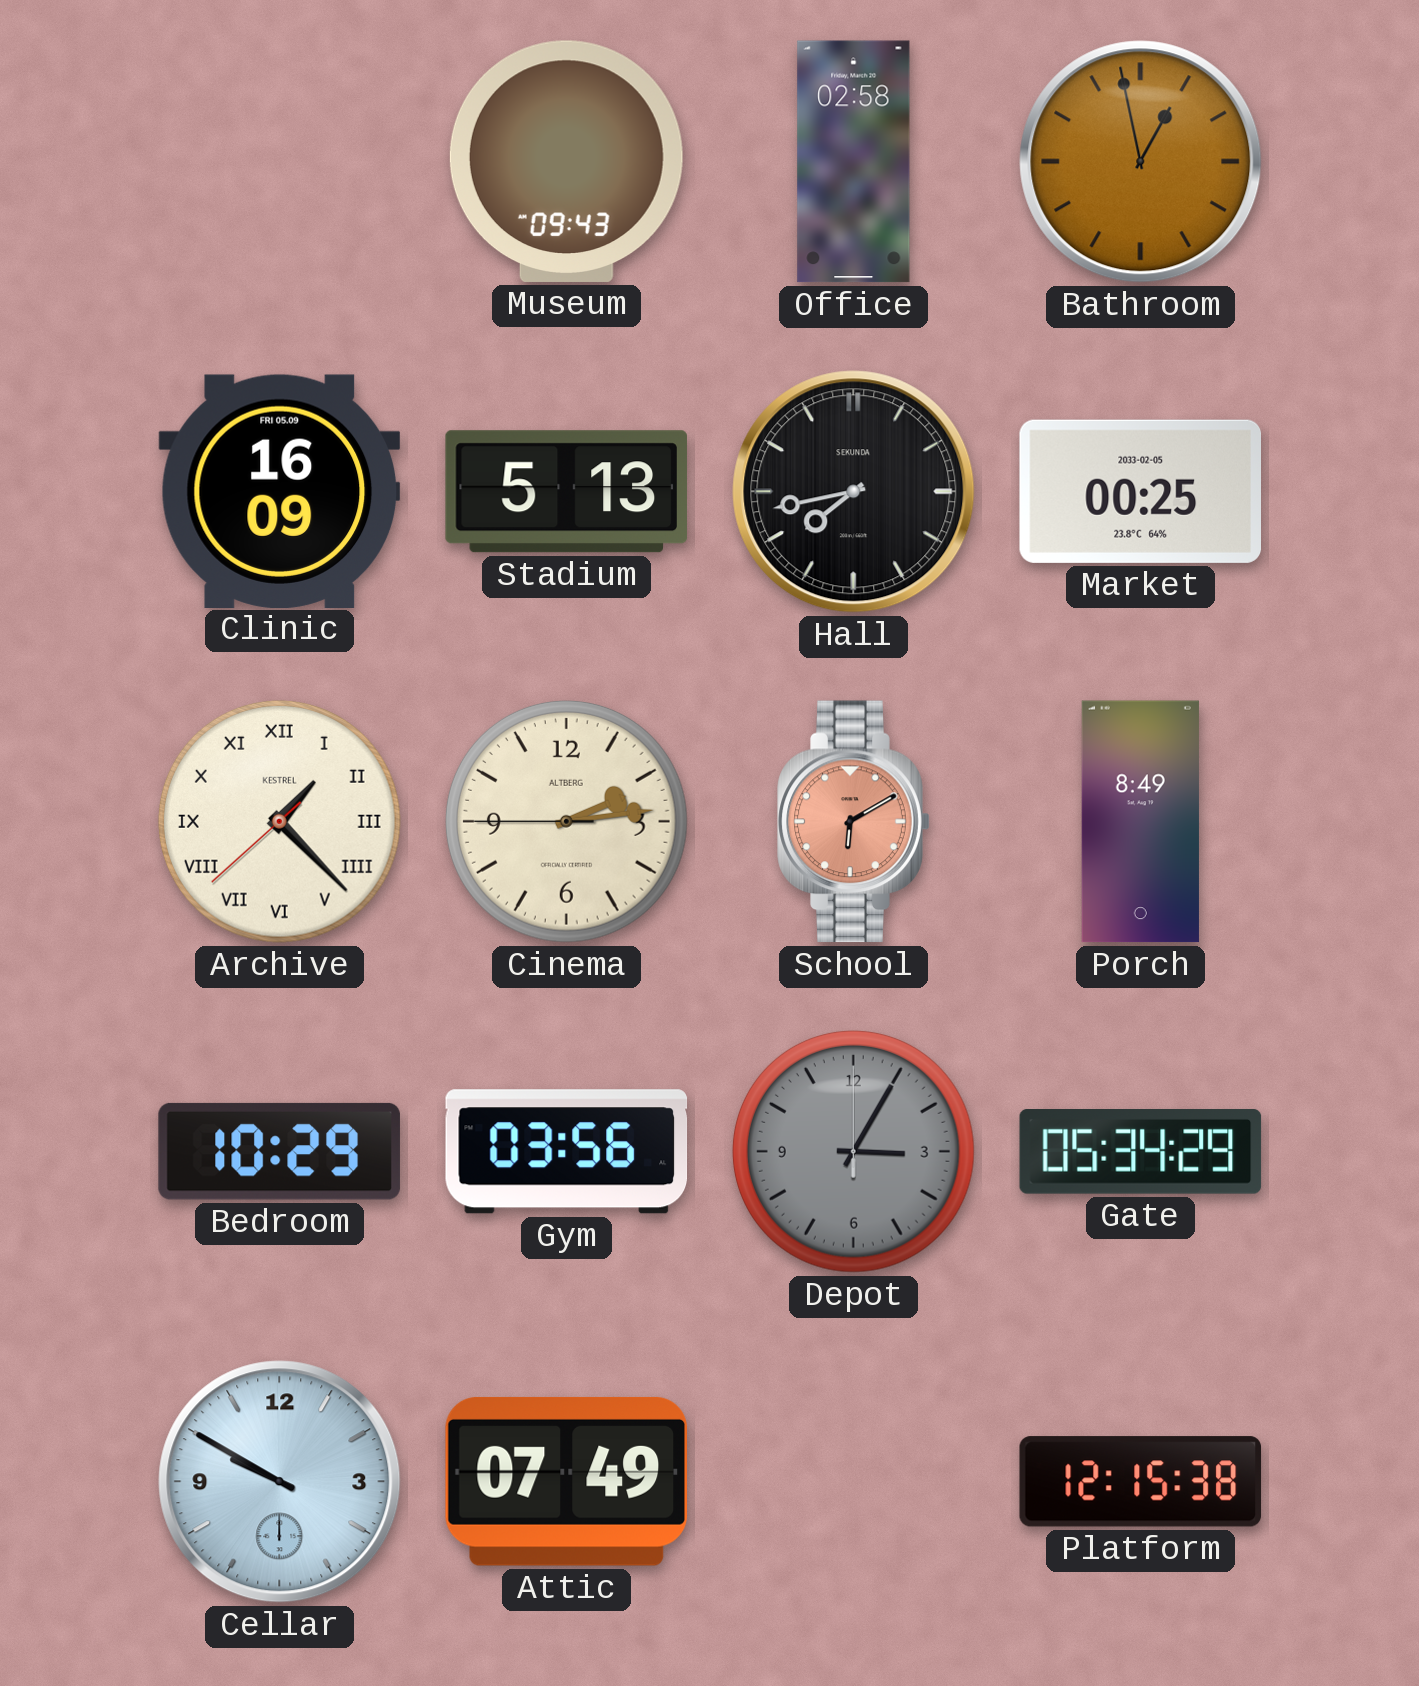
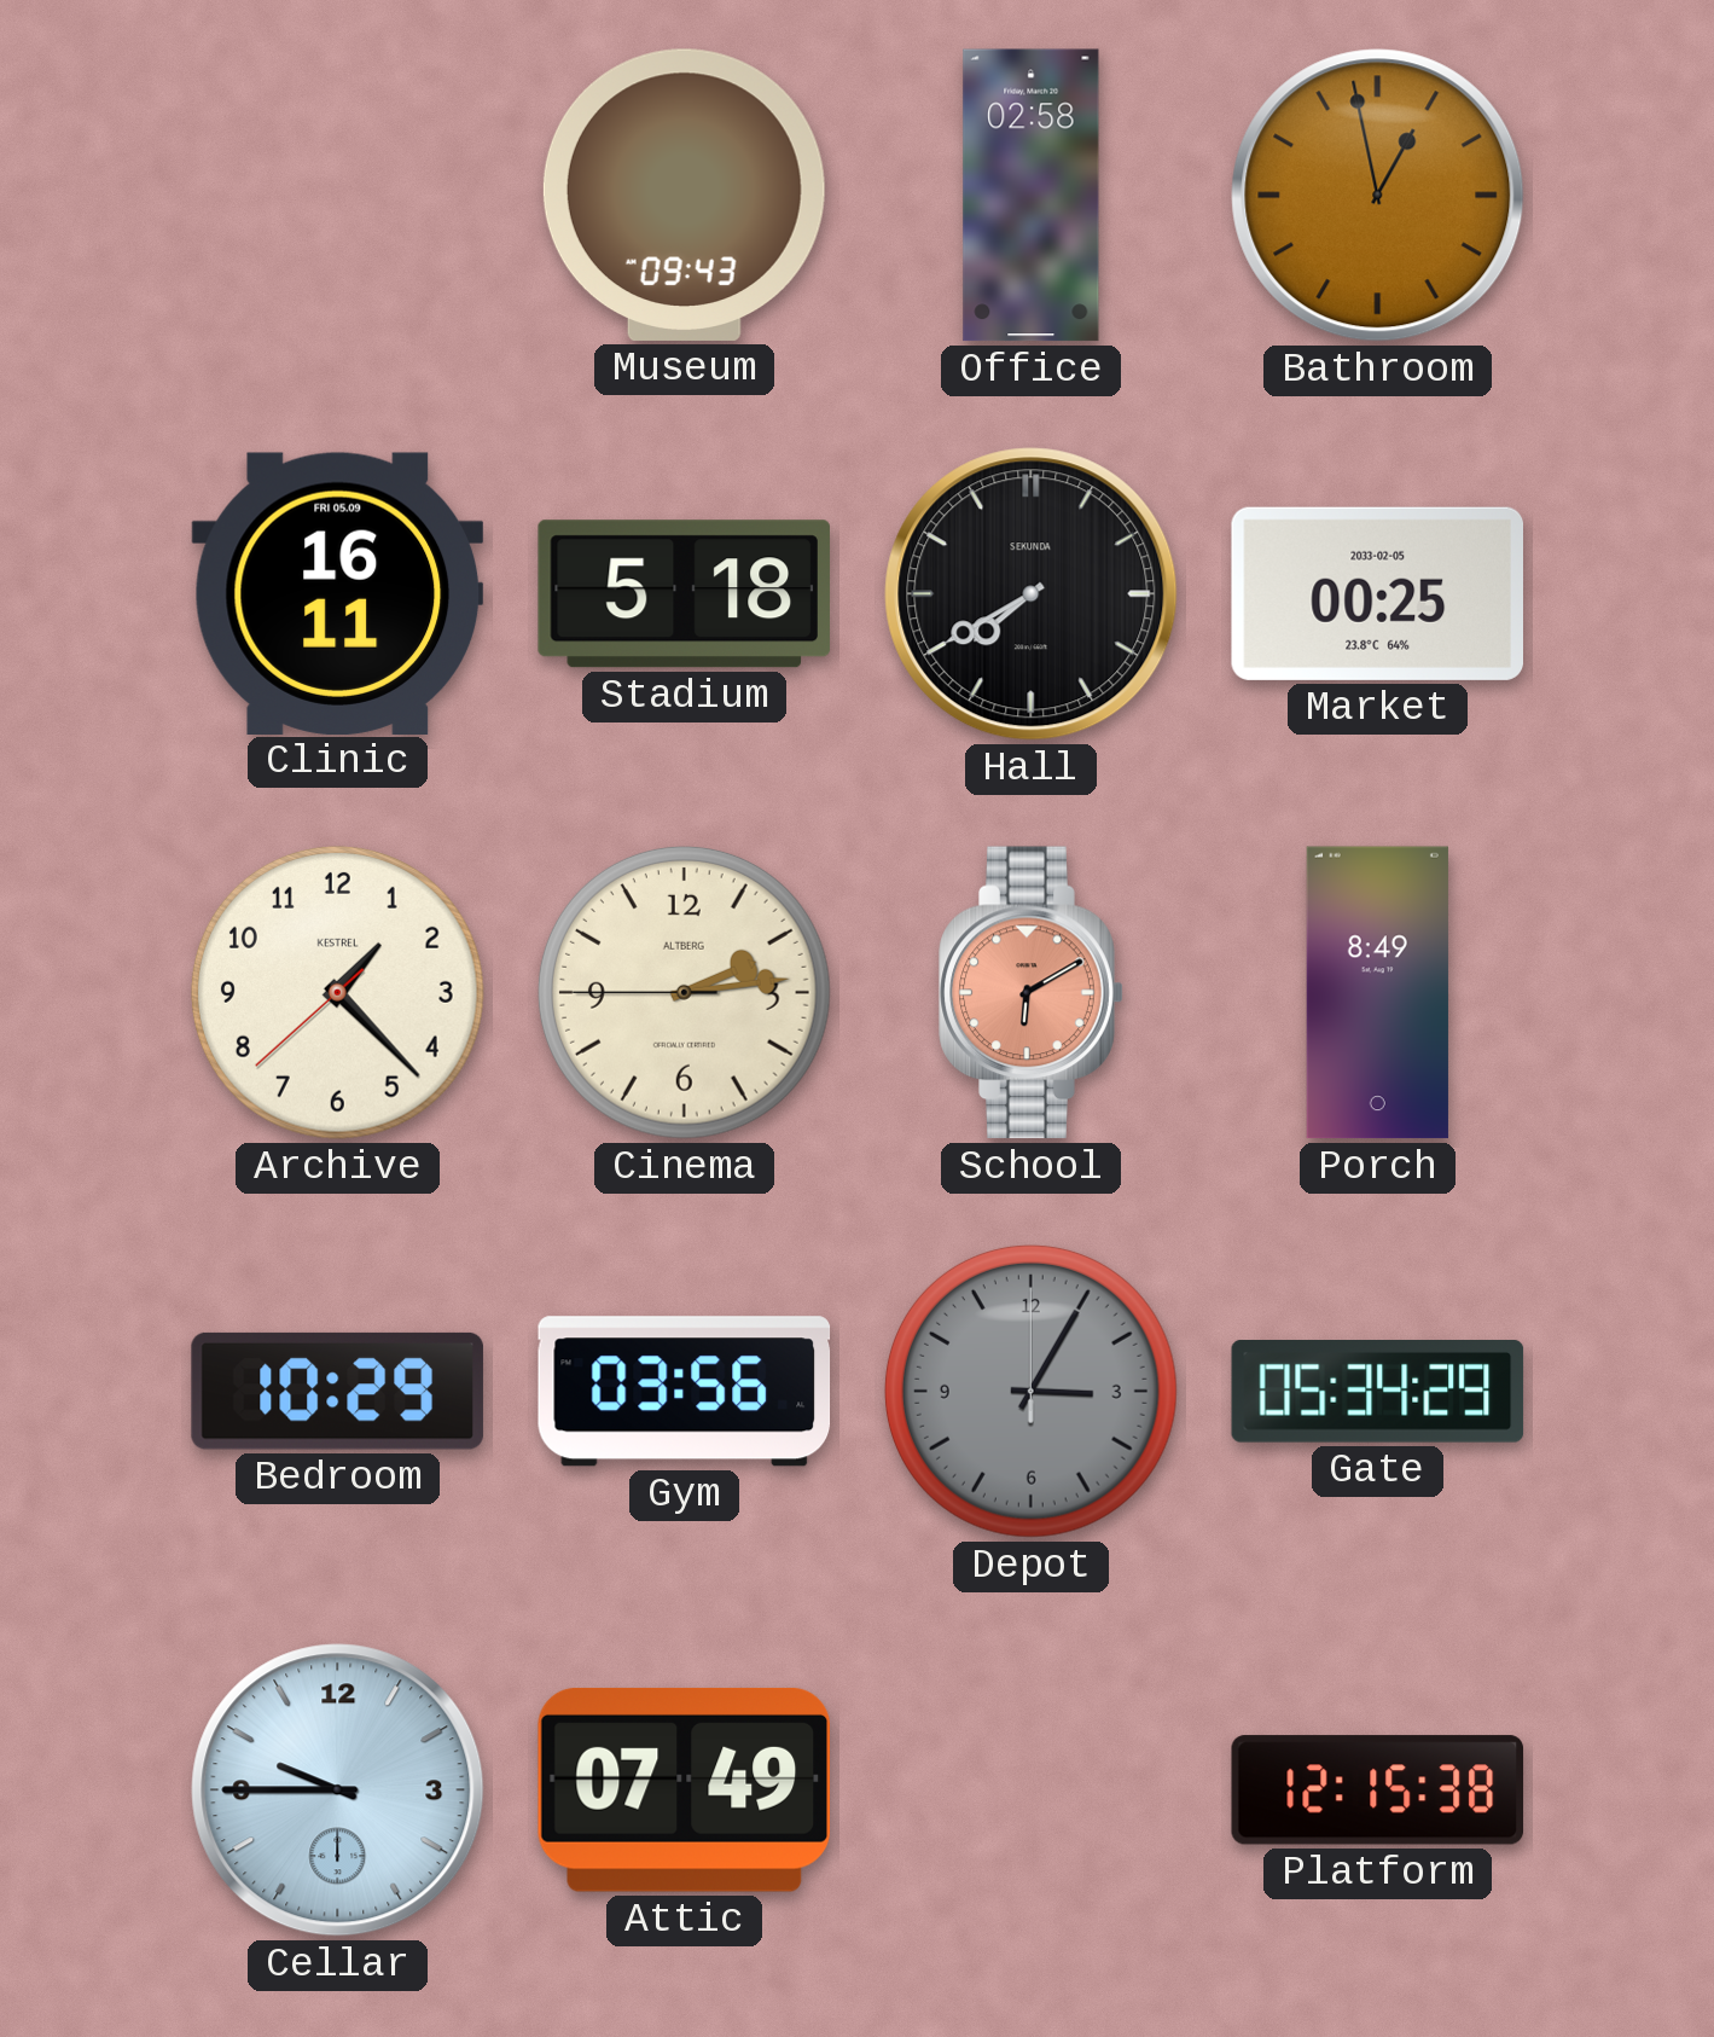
Clinic: 16:09 -> 16:11 (338, 593)
Stadium: 5:13 -> 5:18 (684, 594)
Hall: 7:43 -> 7:40 (1032, 594)
Archive numerals: Roman -> Arabic (337, 992)
Cellar: 9:50 -> 9:45 (338, 1791)
